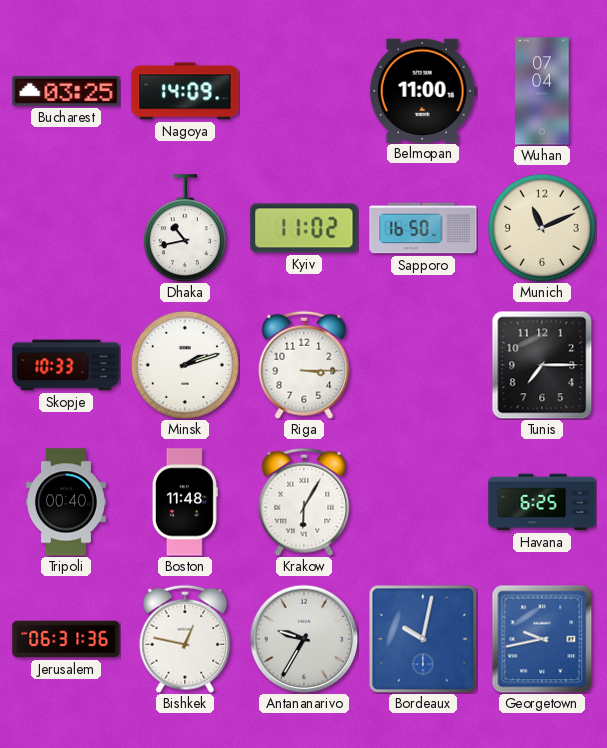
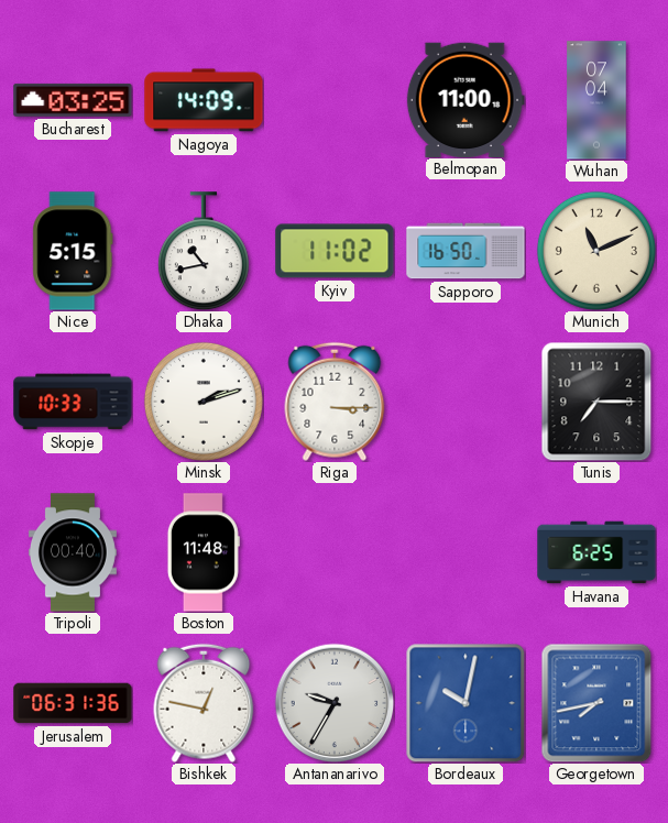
Nice: none -> 5:15 (73, 251)
Krakow: 6:05 -> none (304, 502)
Georgetown: 9:43 -> 7:43 (596, 703)
